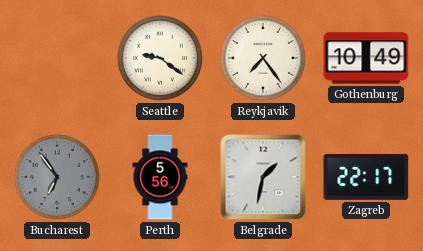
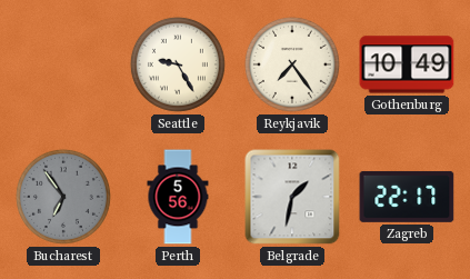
Seattle: 9:21 -> 9:25 (178, 64)
